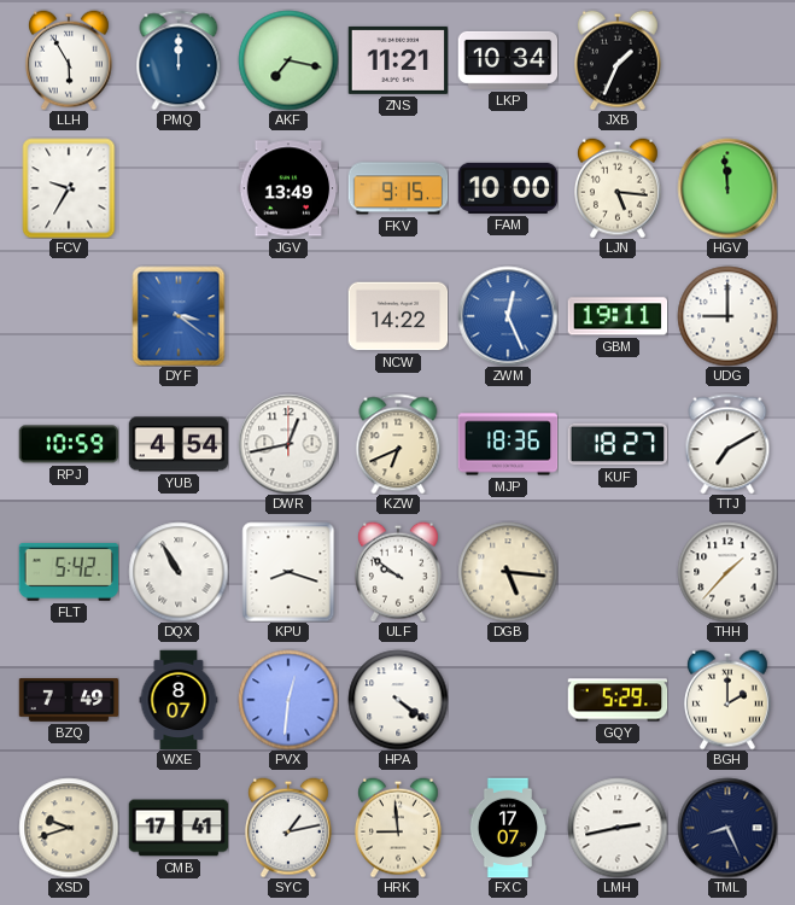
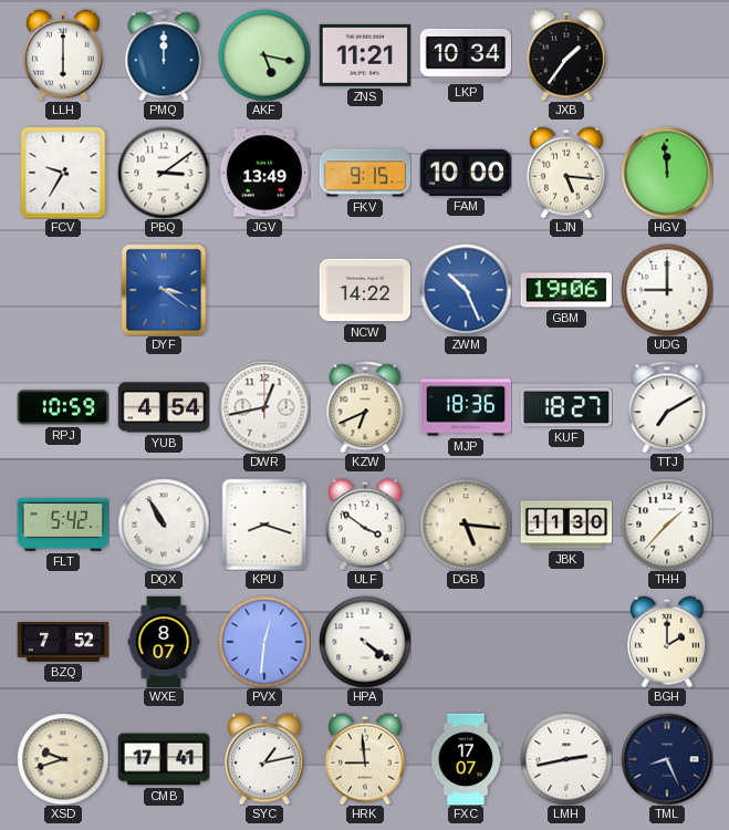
LLH: 5:55 -> 6:00 (63, 55)
AKF: 7:17 -> 5:17 (264, 55)
JXB: 1:34 -> 1:36 (566, 55)
PBQ: none -> 3:09 (164, 173)
ZWM: 12:26 -> 10:26 (466, 290)
GBM: 19:11 -> 19:06 (566, 290)
ULF: 9:51 -> 3:51 (365, 525)
JBK: none -> 11:30 (566, 525)
BZQ: 7:49 -> 7:52 (63, 642)
GQY: 5:29 -> none (618, 700)
